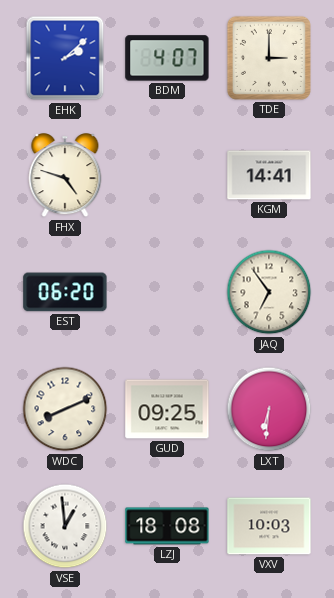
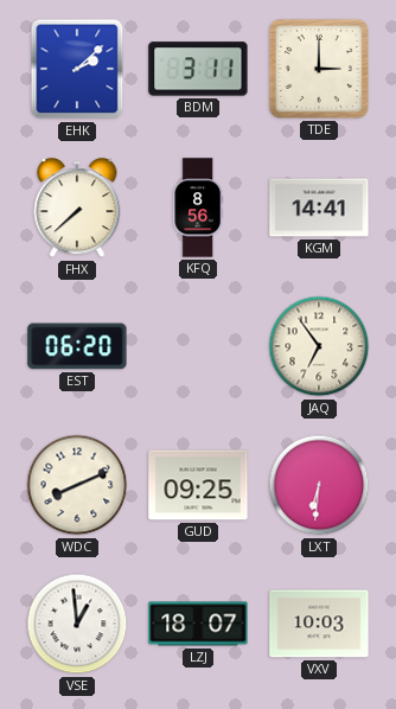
BDM: 4:07 -> 3:11 (198, 69)
FHX: 4:48 -> 7:38 (77, 209)
KFQ: none -> 8:56 (198, 207)
LZJ: 18:08 -> 18:07 (198, 624)
